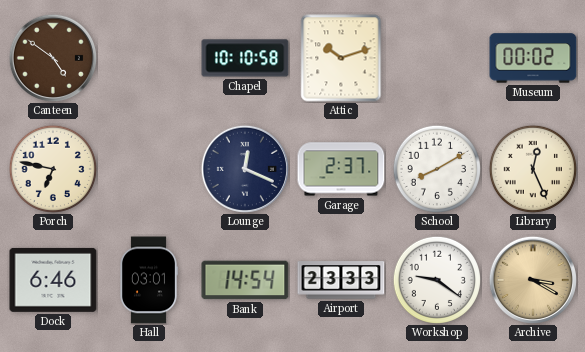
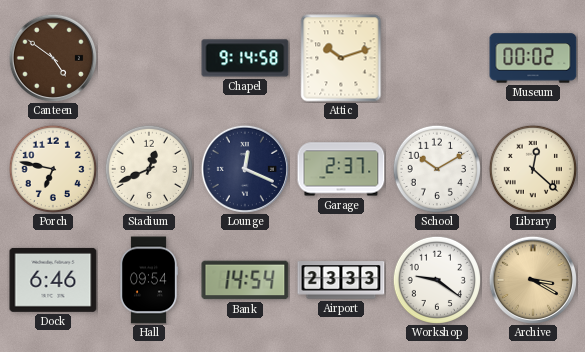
Chapel: 10:10 -> 9:14 (245, 58)
Stadium: none -> 12:41 (148, 168)
School: 8:10 -> 10:10 (436, 168)
Library: 12:26 -> 12:22 (532, 168)
Hall: 03:01 -> 09:54 (149, 280)
